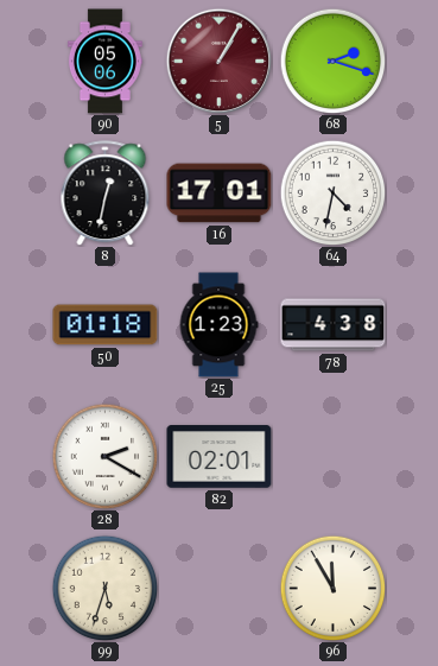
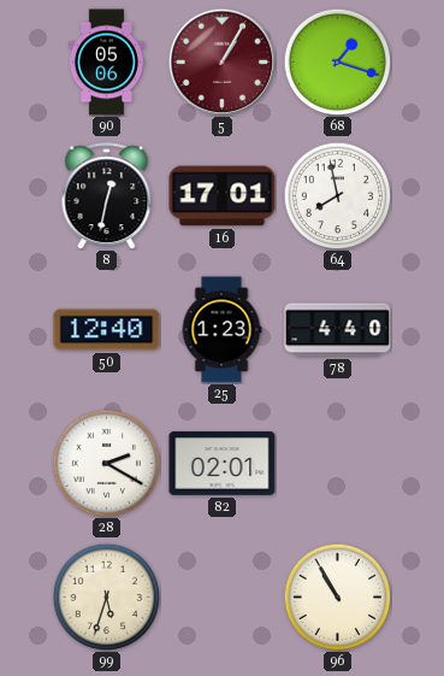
68: 2:18 -> 1:18 (337, 61)
64: 4:32 -> 7:58 (337, 195)
50: 01:18 -> 12:40 (107, 330)
78: 4:38 -> 4:40 (338, 330)
96: 11:55 -> 10:55 (337, 596)
